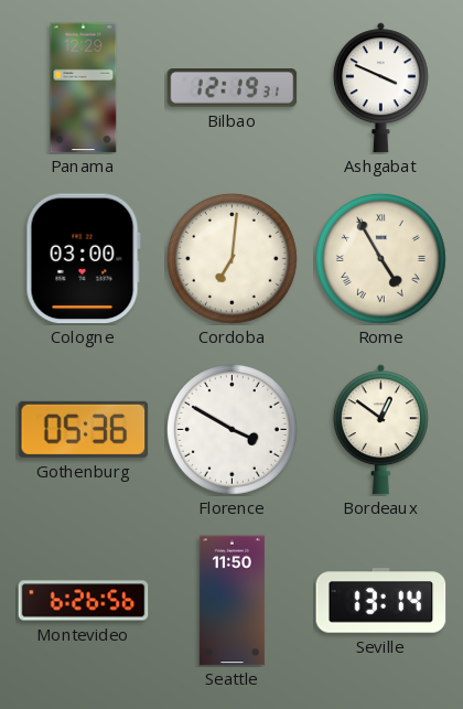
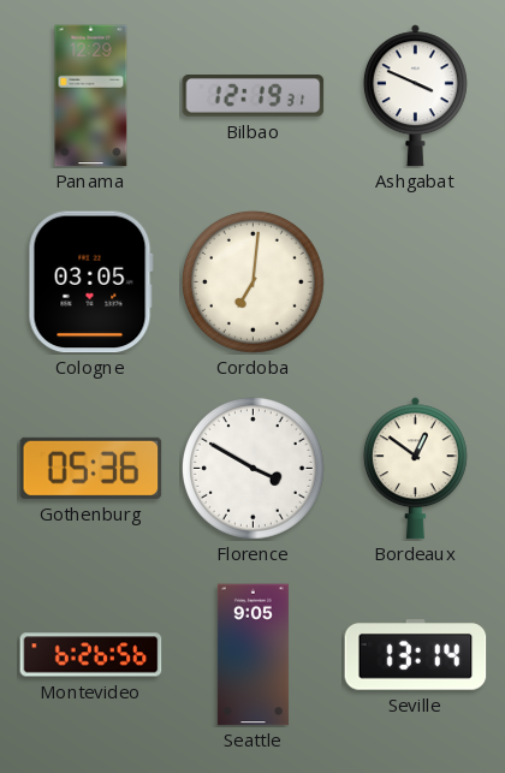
Cologne: 03:00 -> 03:05 (90, 283)
Rome: 4:55 -> none (380, 258)
Seattle: 11:50 -> 9:05 (252, 655)
